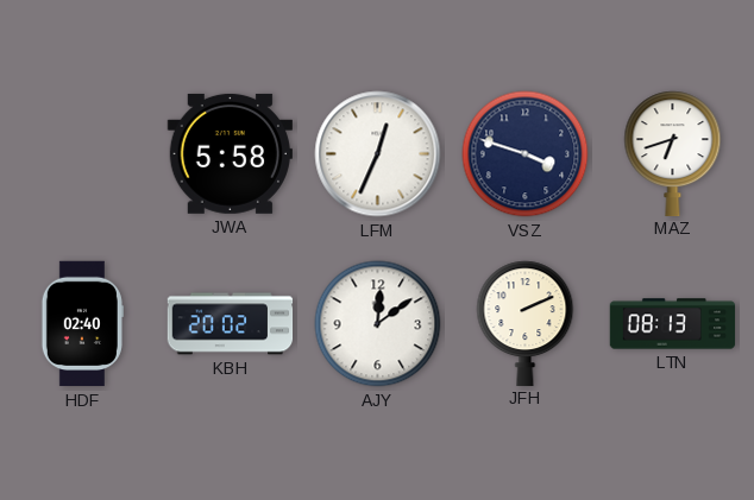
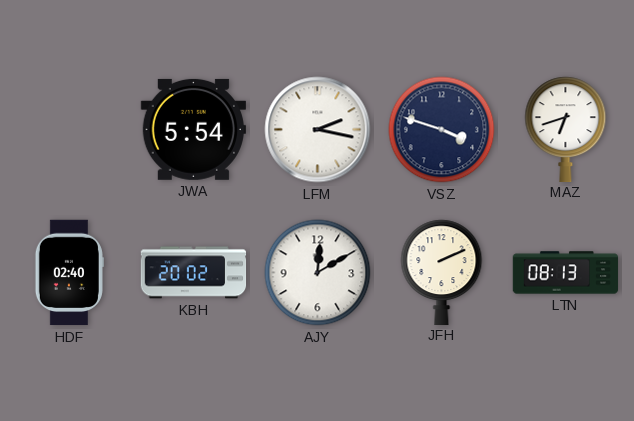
JWA: 5:58 -> 5:54 (193, 129)
LFM: 12:34 -> 2:17 (318, 130)
AJY: 12:09 -> 12:10 (318, 273)
